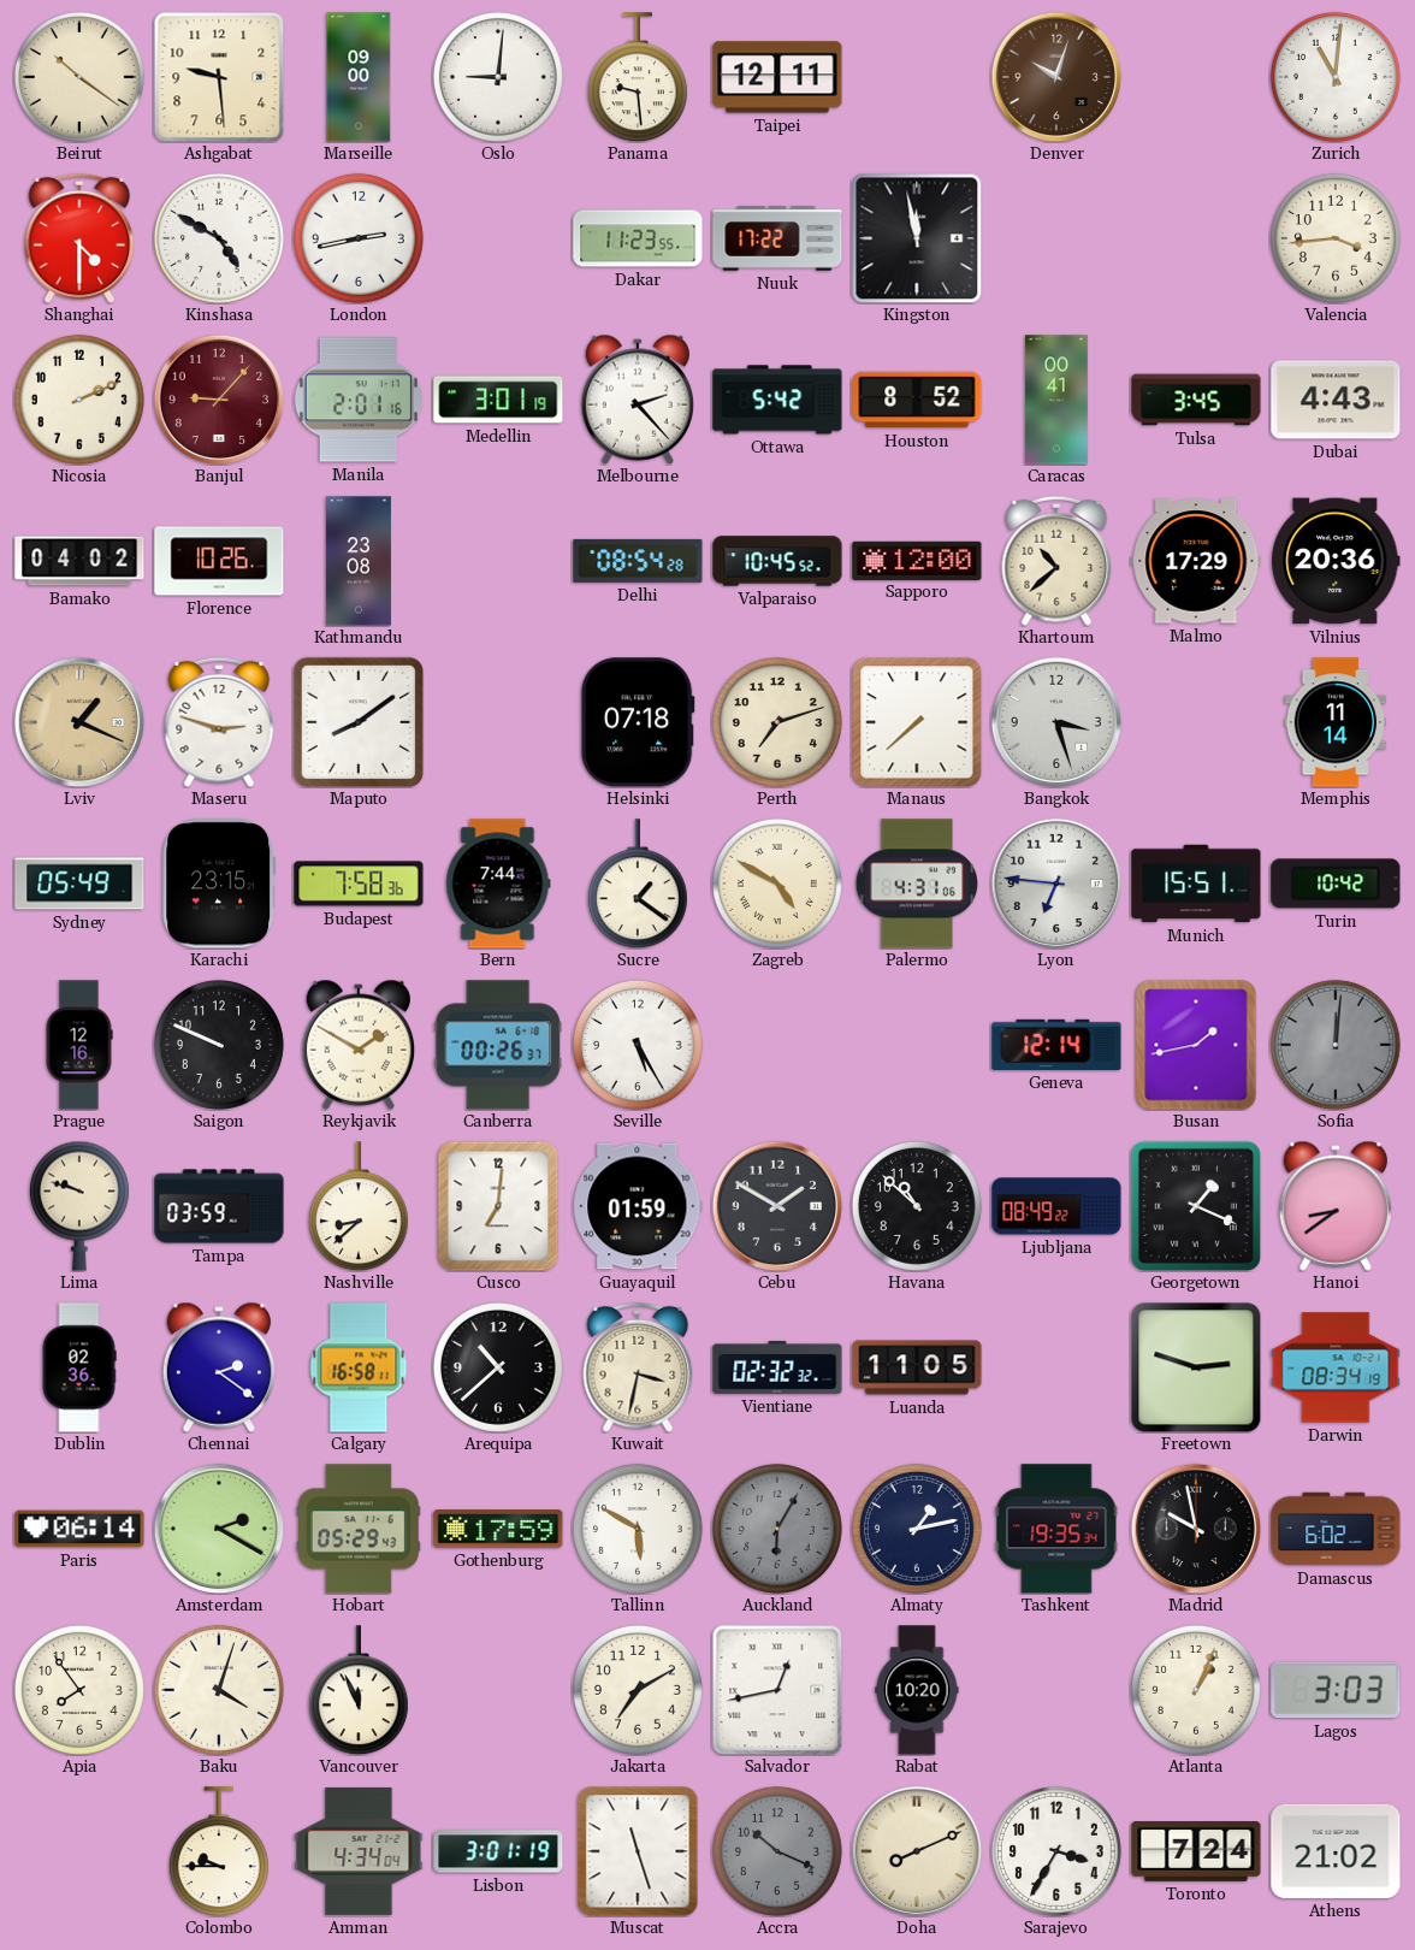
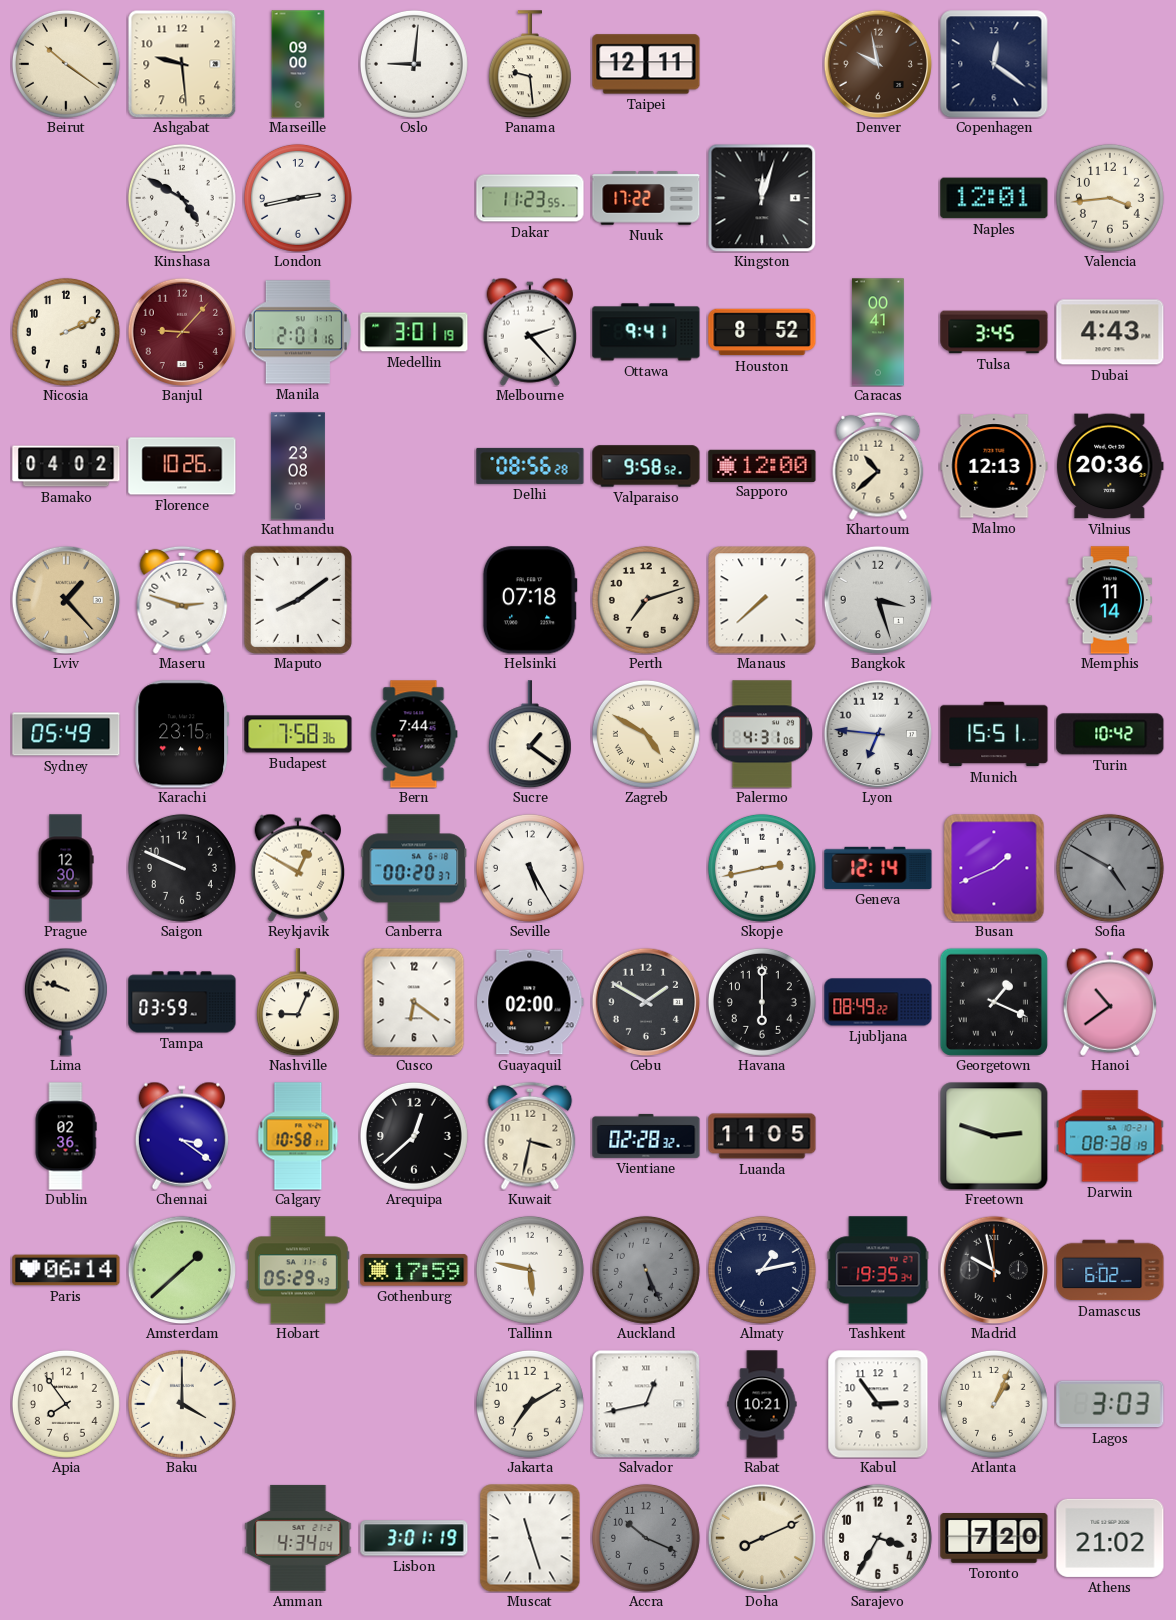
Denver: 10:03 -> 9:58 (878, 64)
Copenhagen: none -> 12:21 (994, 64)
Zurich: 11:01 -> none (1336, 77)
Shanghai: 4:30 -> none (79, 238)
Kingston: 11:58 -> 12:03 (762, 198)
Naples: none -> 12:01 (994, 198)
Ottawa: 5:42 -> 9:41 (646, 332)
Delhi: 08:54 -> 08:56 (530, 466)
Valparaiso: 10:45 -> 9:58 (646, 466)
Malmo: 17:29 -> 12:13 (994, 466)
Lviv: 1:19 -> 1:23 (66, 600)
Prague: 12:16 -> 12:30 (66, 868)
Reykjavik: 1:50 -> 12:50 (297, 868)
Canberra: 00:26 -> 00:20 (414, 868)
Skopje: none -> 2:43 (762, 868)
Busan: 1:43 -> 1:41 (994, 868)
Sofia: 12:01 -> 4:50 (1110, 868)
Nashville: 8:38 -> 9:04 (298, 1002)
Cusco: 7:01 -> 6:21 (414, 1002)
Guayaquil: 01:59 -> 02:00 (530, 1002)
Havana: 10:52 -> 6:00 (762, 1002)
Hanoi: 8:39 -> 10:39 (1109, 1002)
Chennai: 2:21 -> 3:21 (181, 1136)
Calgary: 16:58 -> 10:58 (298, 1136)
Arequipa: 10:38 -> 12:38 (414, 1136)
Vientiane: 02:32 -> 02:28 (646, 1136)
Darwin: 08:34 -> 08:38 (1110, 1136)
Amsterdam: 2:20 -> 1:38 (182, 1270)
Tallinn: 5:50 -> 5:47 (530, 1270)
Auckland: 6:05 -> 5:26 (646, 1270)
Baku: 4:03 -> 4:00 (182, 1404)
Vancouver: 11:56 -> none (359, 1690)
Rabat: 10:20 -> 10:21 (762, 1404)
Kabul: none -> 2:54 (878, 1404)
Colombo: 9:45 -> none (219, 1851)
Toronto: 7:24 -> 7:20 (994, 1539)
